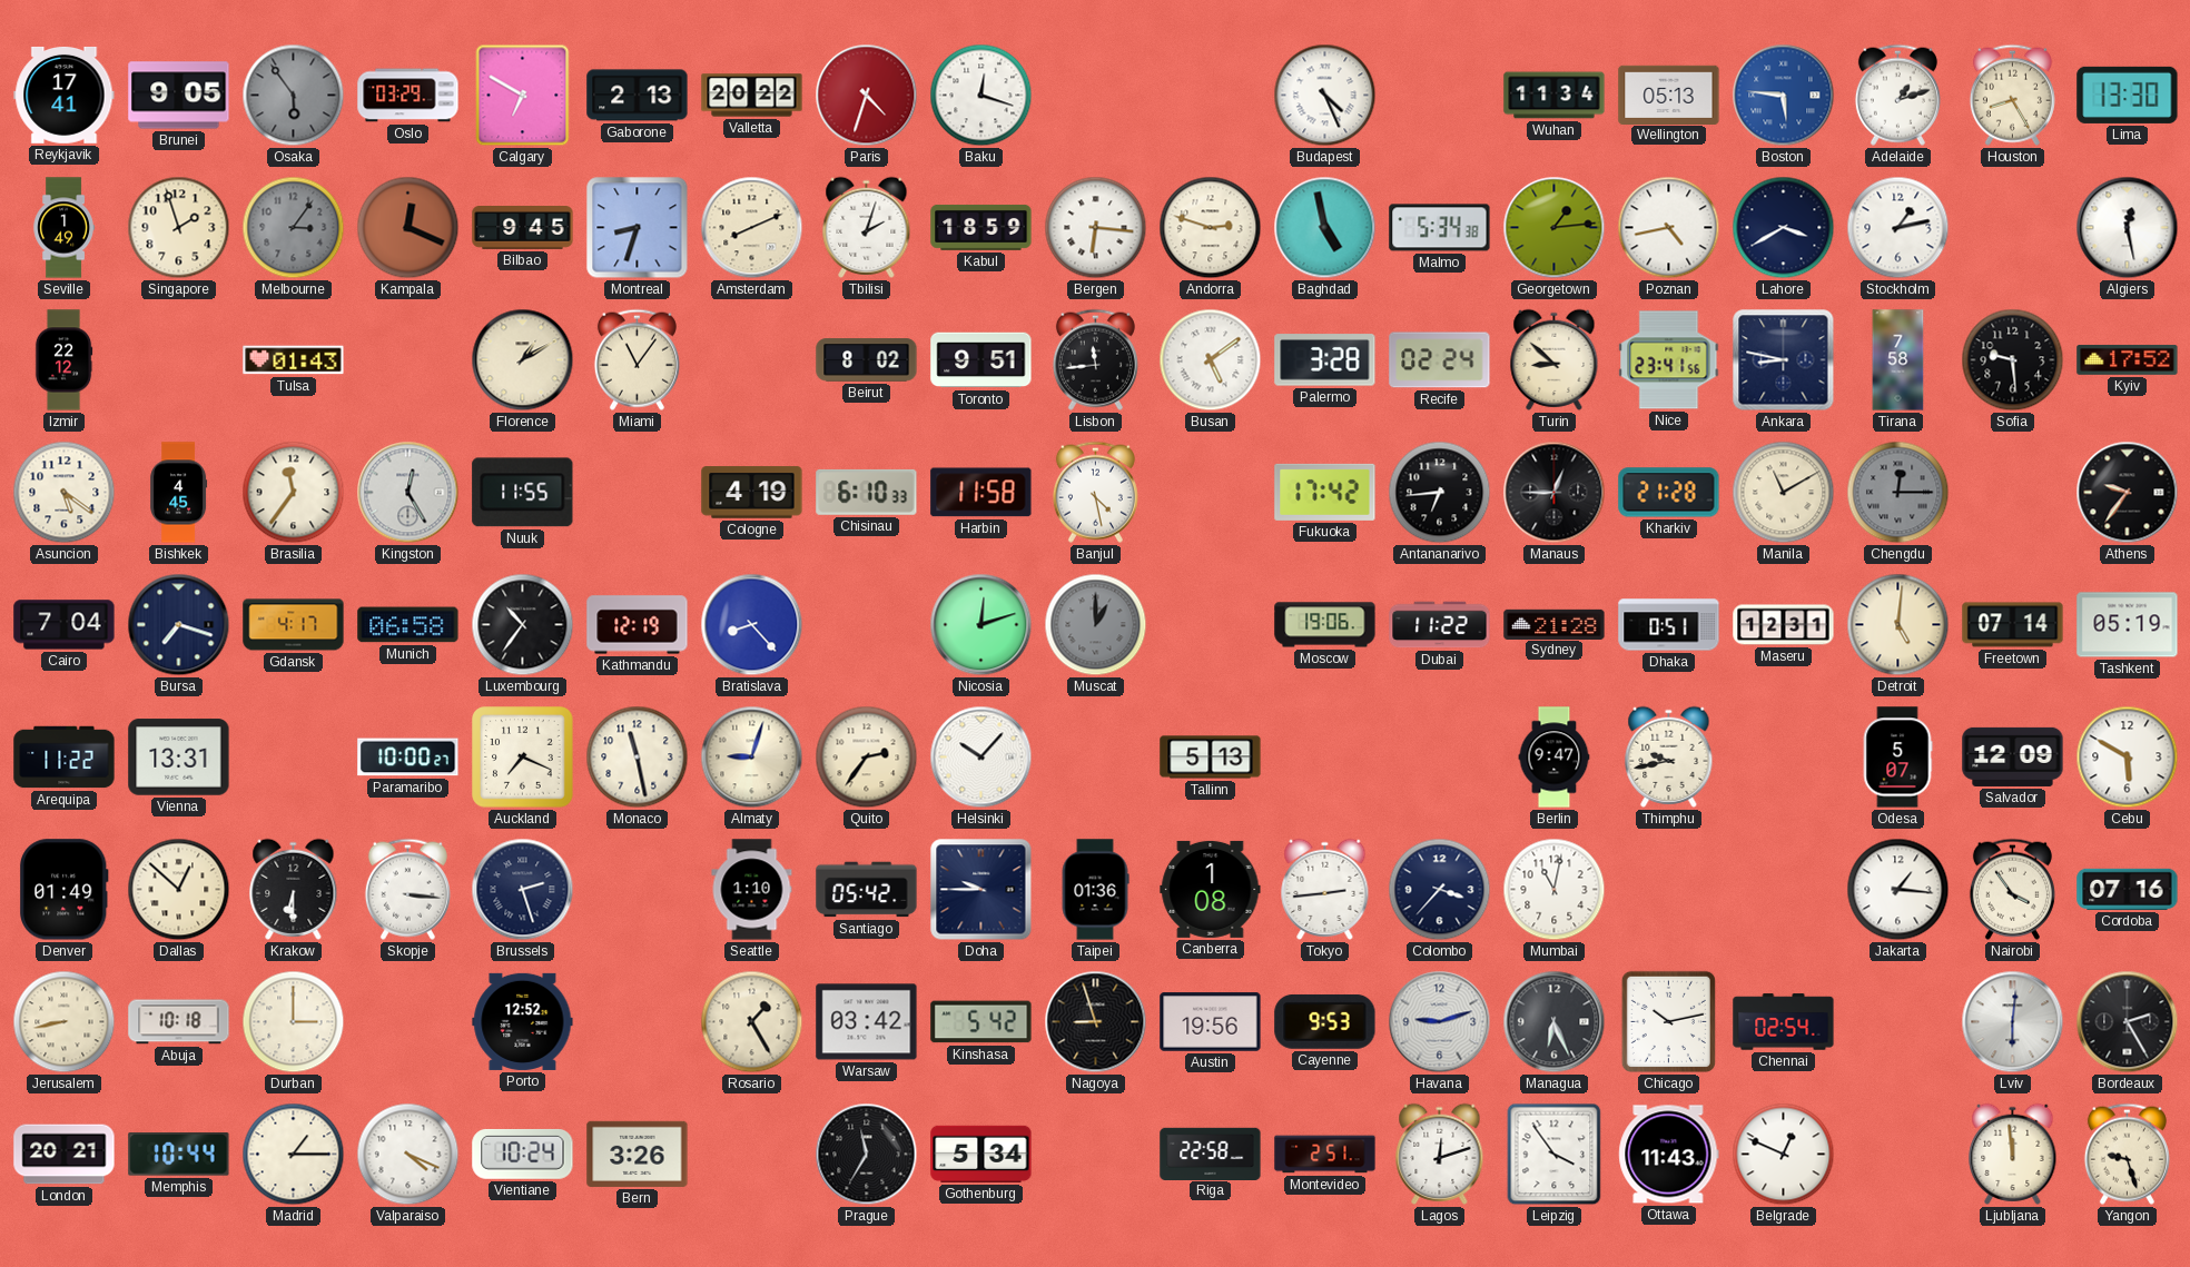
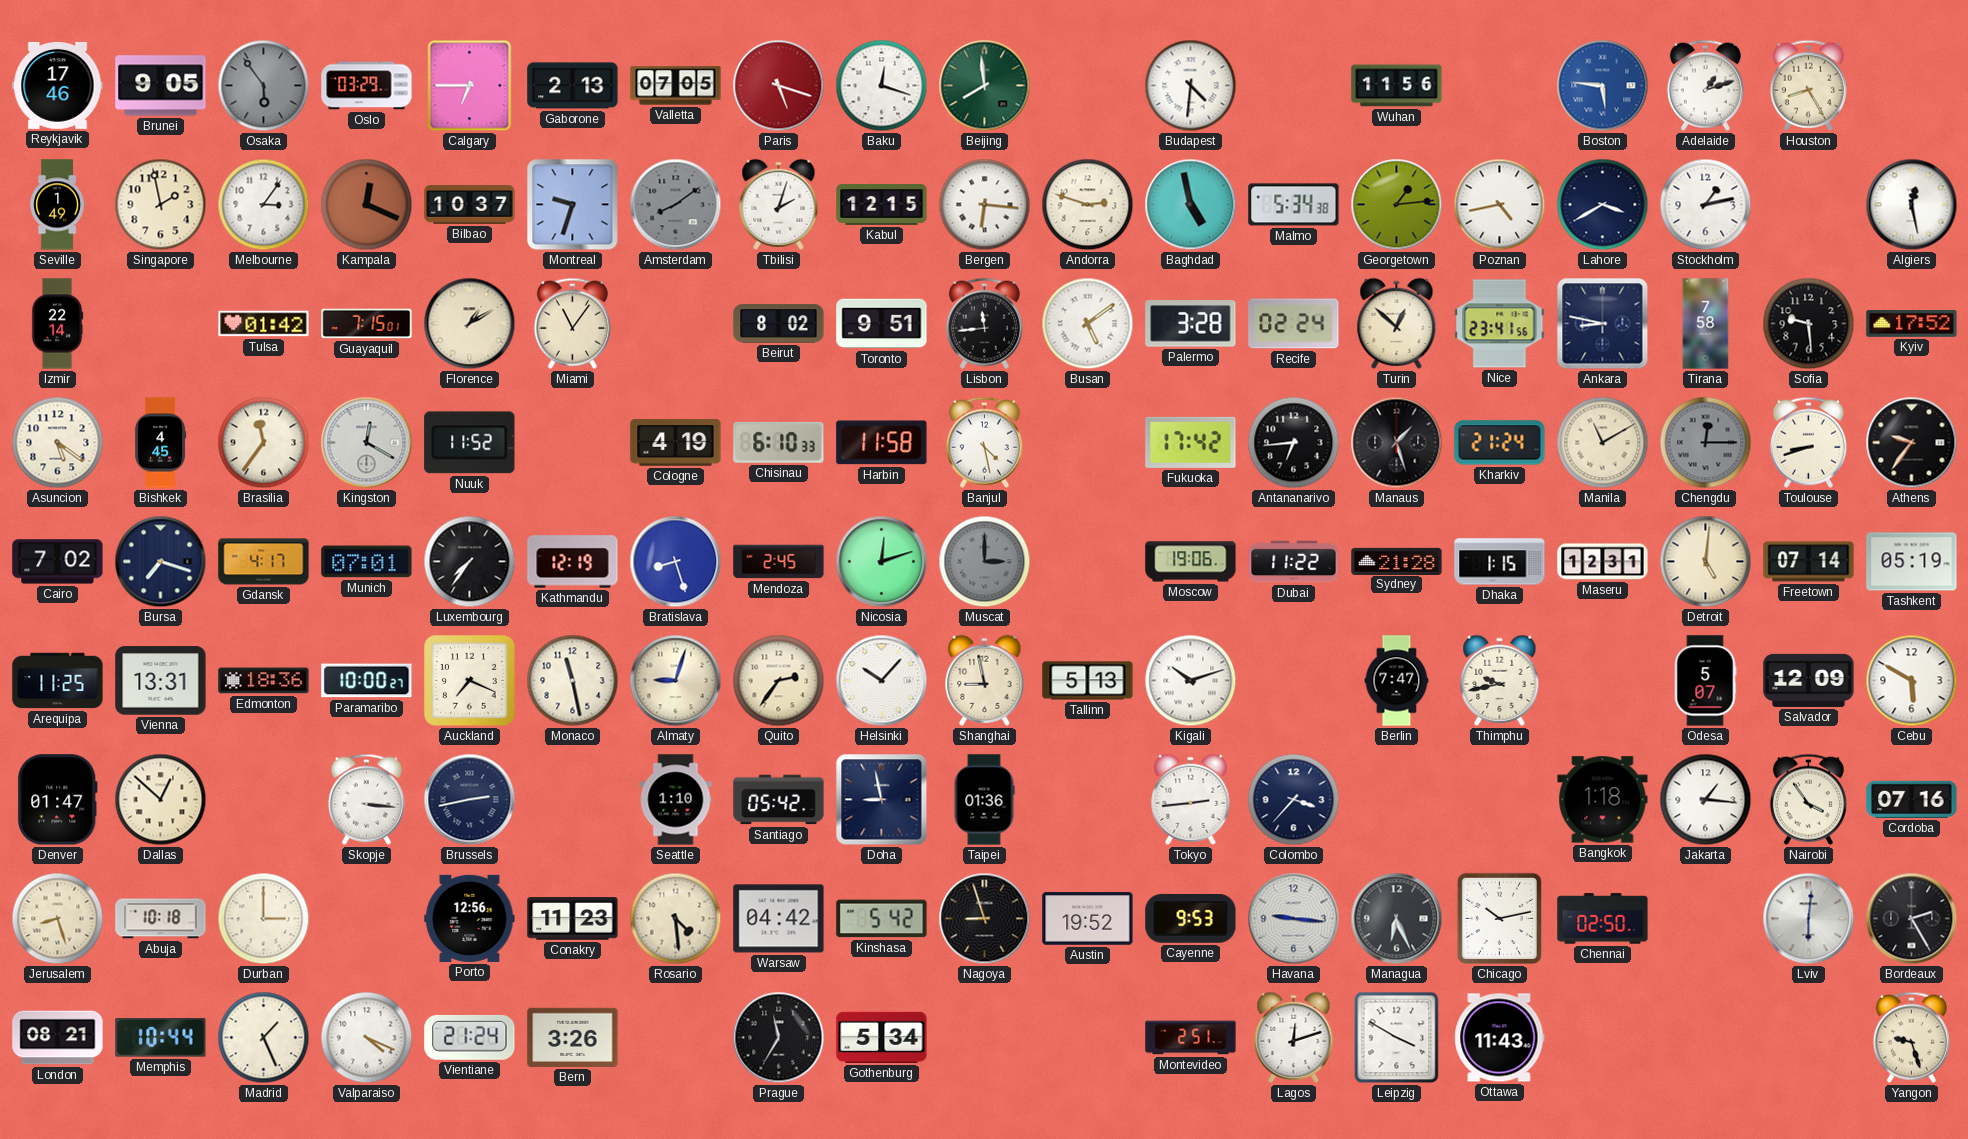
Reykjavik: 17:41 -> 17:46 (58, 85)
Calgary: 6:50 -> 6:45 (470, 86)
Valletta: 20:22 -> 07:05 (676, 86)
Paris: 4:33 -> 5:18 (779, 86)
Beijing: none -> 7:59 (985, 86)
Budapest: 4:26 -> 4:31 (1191, 86)
Wuhan: 11:34 -> 11:56 (1397, 86)
Wellington: 05:13 -> none (1669, 95)
Lima: 13:30 -> none (2128, 95)
Singapore: 1:57 -> 1:58 (161, 205)
Melbourne dial: grey -> white (264, 205)
Bilbao: 9:45 -> 10:37 (470, 205)
Montreal: 8:33 -> 9:33 (573, 205)
Amsterdam: 8:11 -> 8:09 (676, 205)
Amsterdam dial: cream -> grey (676, 205)
Kabul: 18:59 -> 12:15 (882, 204)
Izmir: 22:12 -> 22:14 (57, 324)
Tulsa: 01:43 -> 01:42 (264, 324)
Guayaquil: none -> 7:15 (367, 324)
Turin: 8:52 -> 12:52 (1397, 323)
Kingston: 12:25 -> 12:20 (367, 443)
Nuuk: 11:55 -> 11:52 (470, 443)
Manaus: 12:45 -> 1:27 (1397, 443)
Kharkiv: 21:28 -> 21:24 (1500, 443)
Toulouse: none -> 8:42 (1808, 442)
Cairo: 7:04 -> 7:02 (58, 562)
Munich: 06:58 -> 07:01 (367, 562)
Luxembourg: 10:36 -> 7:36 (470, 562)
Bratislava: 8:23 -> 8:27 (676, 562)
Mendoza: none -> 2:45 (779, 562)
Muscat: 1:00 -> 3:00 (985, 562)
Dhaka: 0:51 -> 1:15 (1500, 562)
Arequipa: 11:22 -> 11:25 (58, 681)
Edmonton: none -> 18:36 (264, 681)
Shanghai: none -> 8:58 (985, 680)
Kigali: none -> 10:12 (1191, 681)
Berlin: 9:47 -> 7:47 (1397, 681)
Denver: 01:49 -> 01:47 (58, 800)
Krakow: 6:30 -> none (294, 889)
Brussels: 2:27 -> 2:43 (470, 800)
Doha: 9:45 -> 8:58 (882, 800)
Canberra: 1:08 -> none (1211, 889)
Mumbai: 11:02 -> none (1555, 890)
Bangkok: none -> 1:18 (1603, 800)
Jerusalem: 8:43 -> 8:27 (58, 919)
Porto: 12:52 -> 12:56 (470, 918)
Conakry: none -> 11:23 (573, 919)
Rosario: 1:25 -> 4:29 (676, 919)
Warsaw: 03:42 -> 04:42 (779, 919)
Austin: 19:56 -> 19:52 (1088, 919)
Havana: 9:12 -> 9:16 (1294, 919)
Chennai: 02:54 -> 02:50 (1603, 919)
London: 20:21 -> 08:21 (58, 1038)
Madrid: 1:15 -> 1:26 (264, 1038)
Vientiane: 10:24 -> 21:24 (470, 1038)
Riga: 22:58 -> none (1211, 1154)
Leipzig: 3:54 -> 3:50 (1397, 1038)
Belgrade: 12:49 -> none (1784, 1155)
Ljubljana: 11:59 -> none (2013, 1154)
